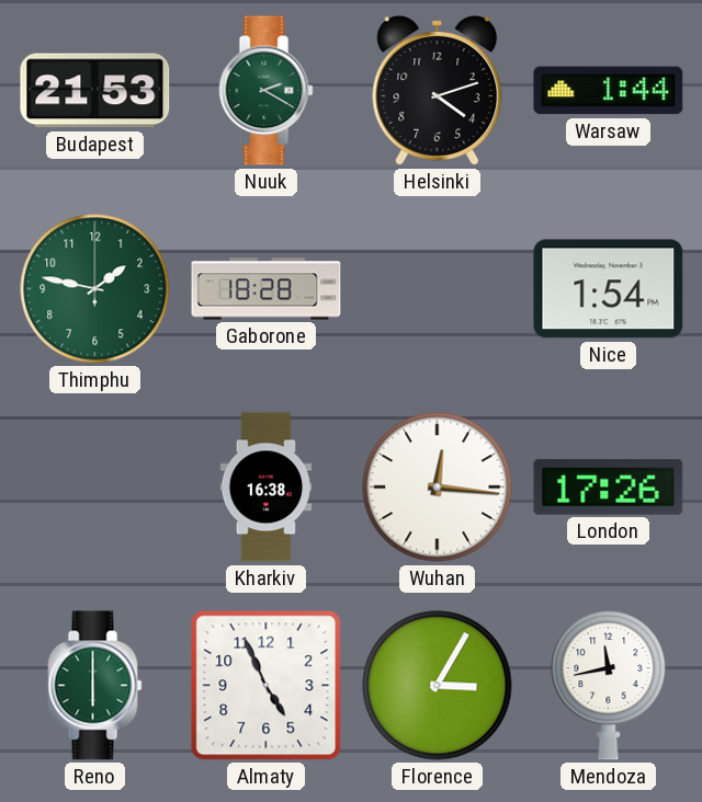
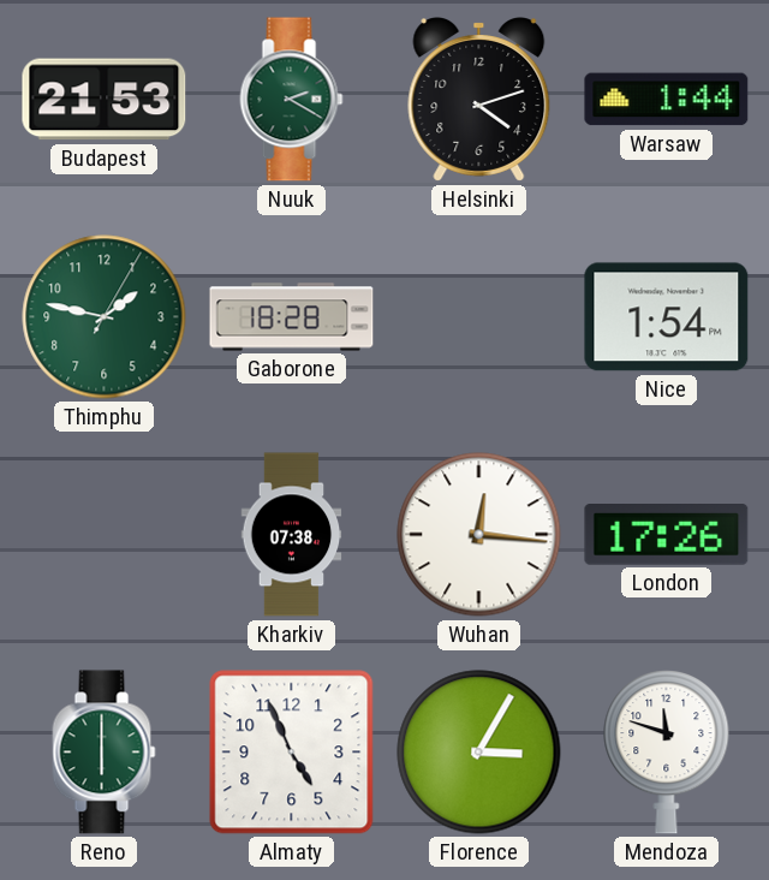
Thimphu: 1:47:00 -> 1:47:05 (105, 317)
Kharkiv: 16:38 -> 07:38 (292, 535)
Mendoza: 11:43 -> 11:48 (667, 753)
